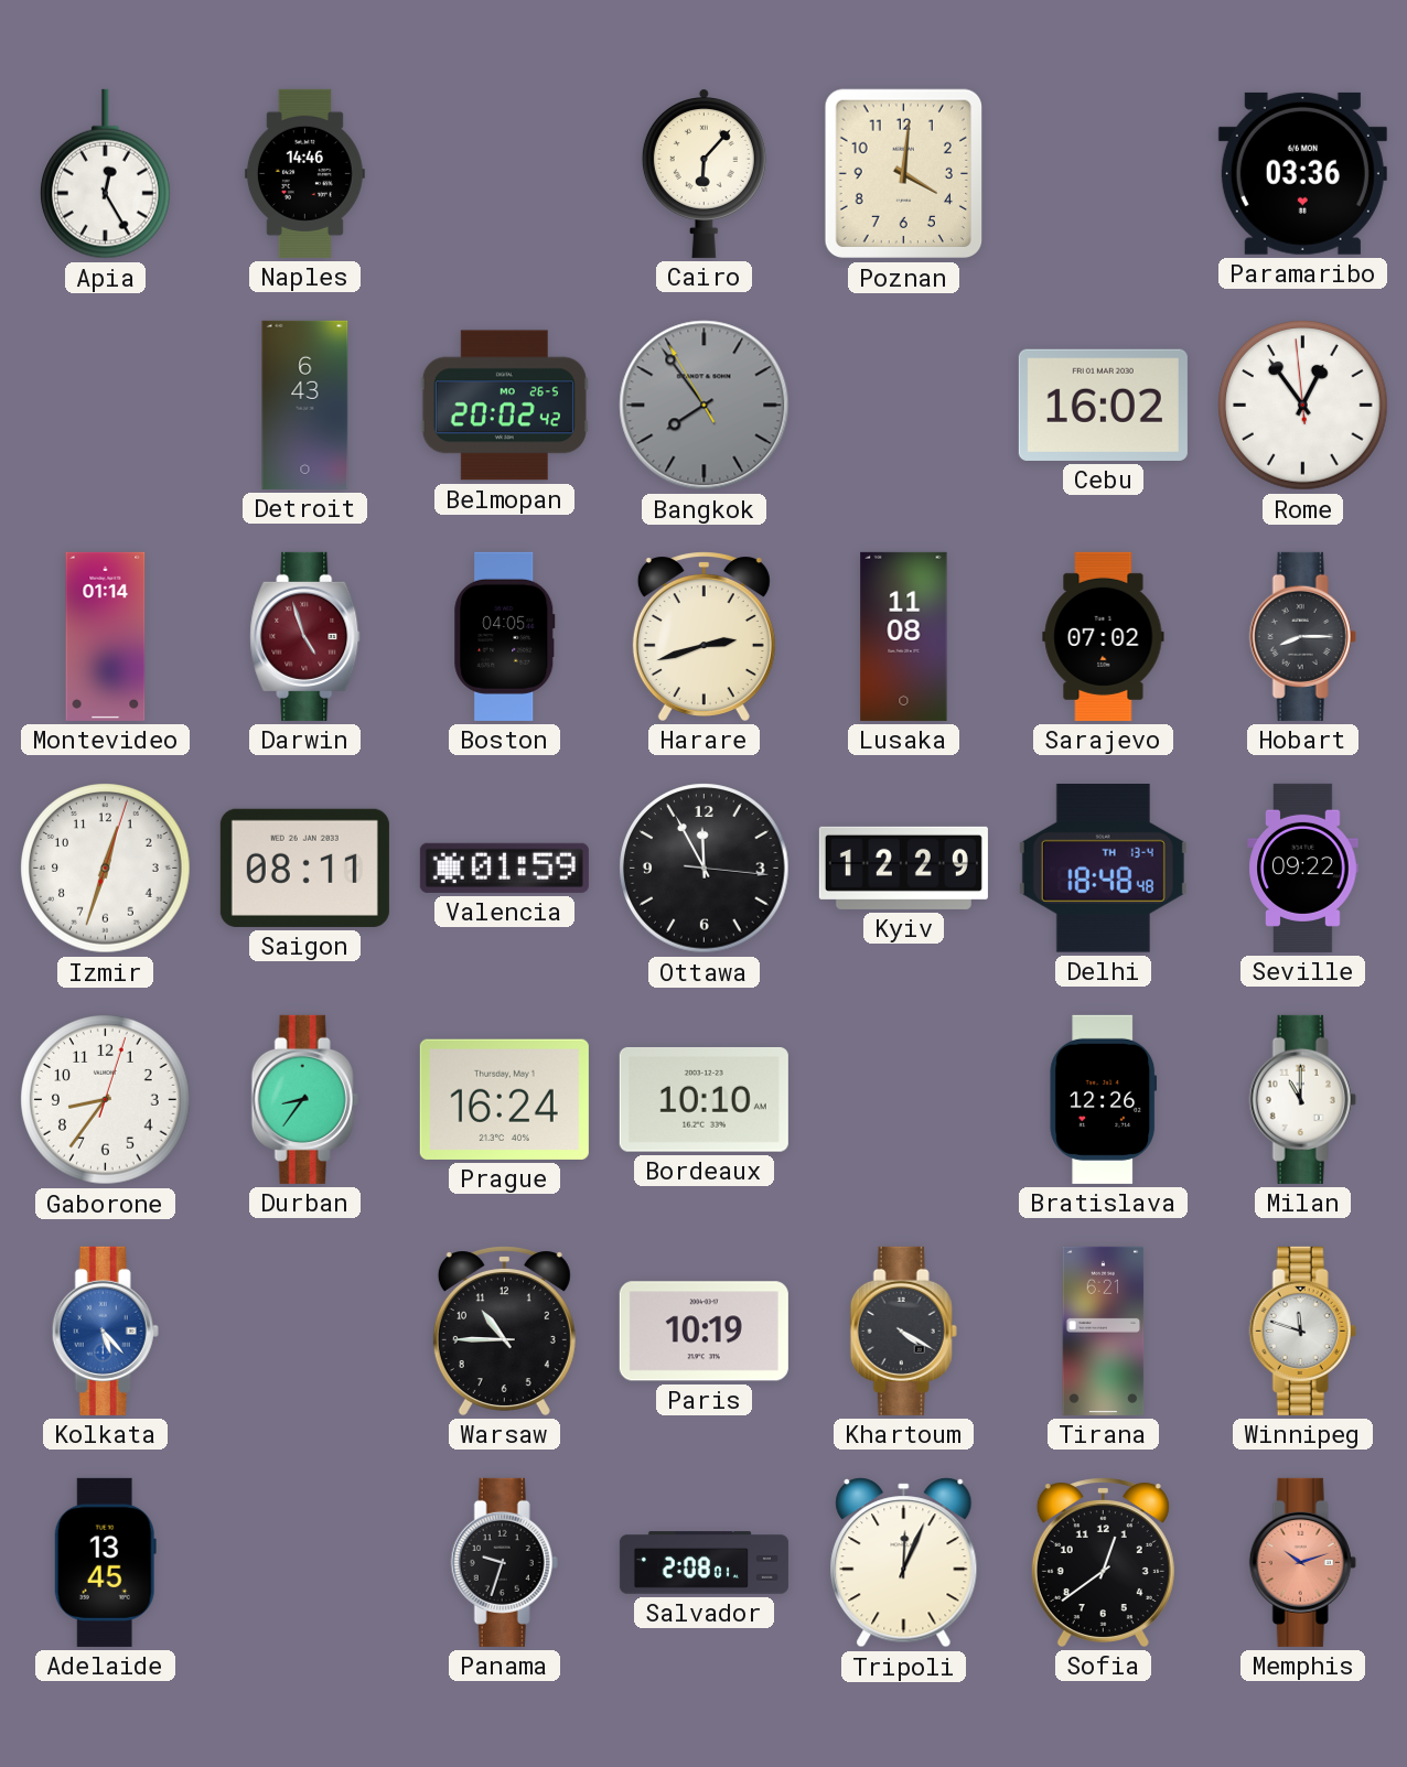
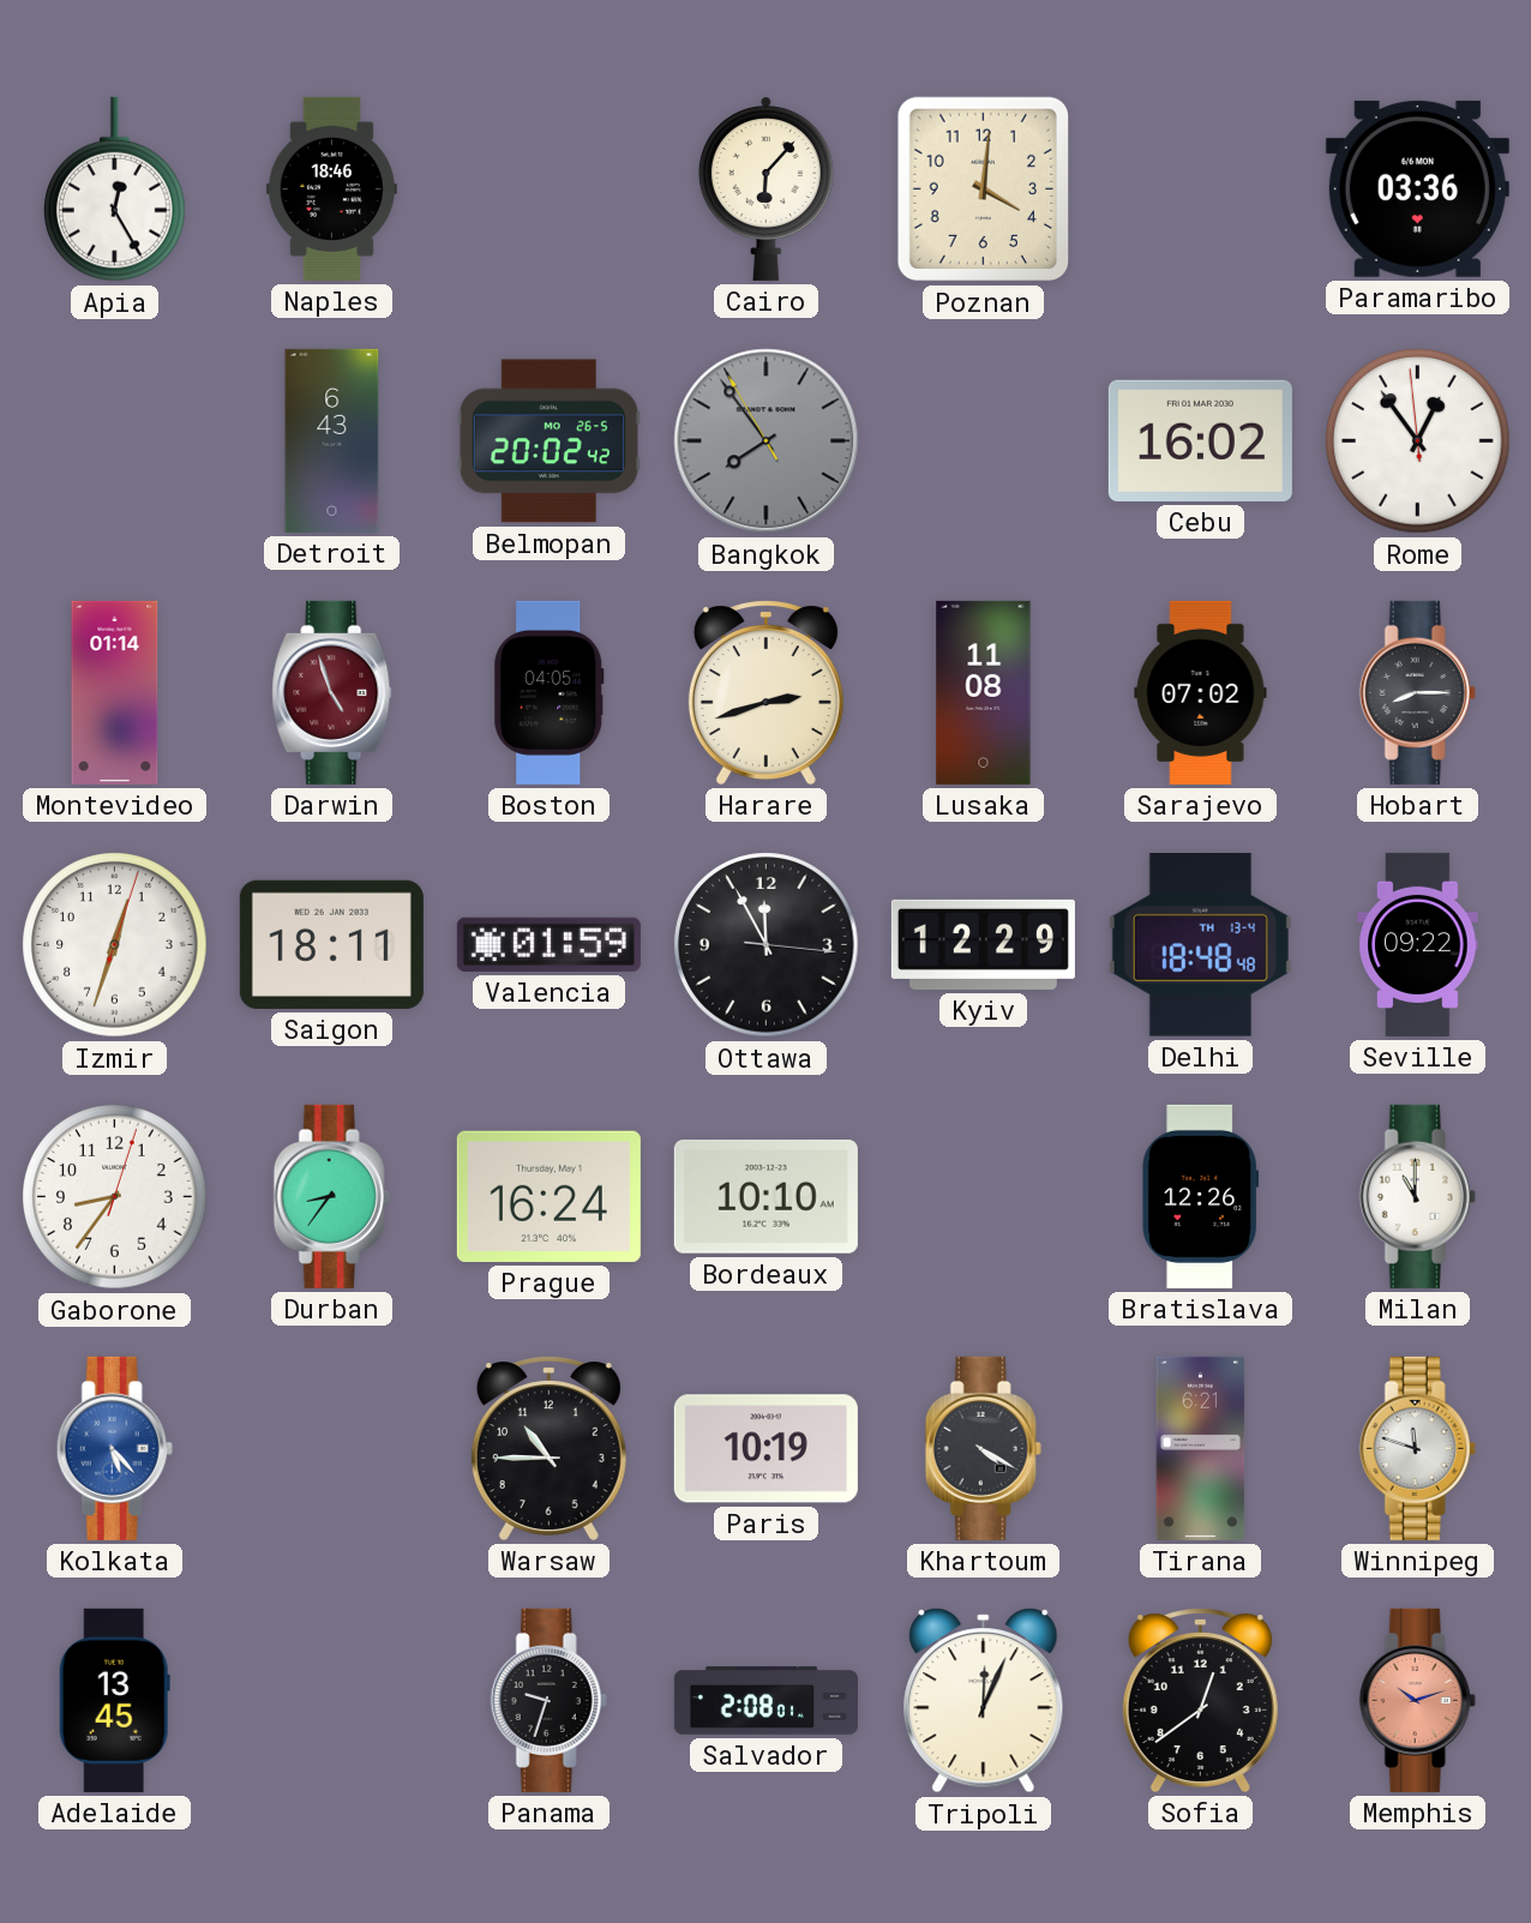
Naples: 14:46 -> 18:46 (331, 188)
Saigon: 08:11 -> 18:11 (331, 944)
